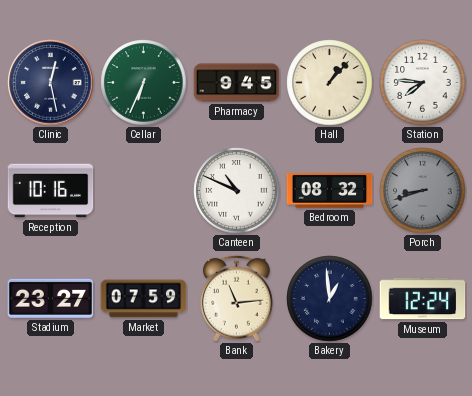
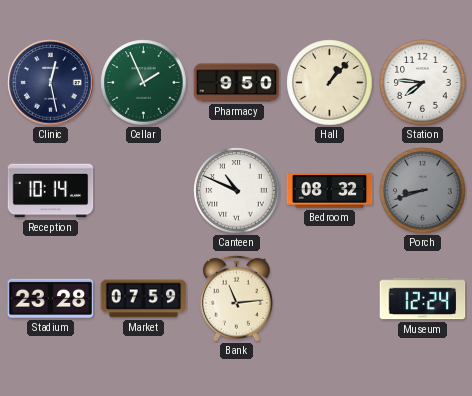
Cellar: 6:34 -> 1:56 (144, 83)
Pharmacy: 9:45 -> 9:50 (237, 83)
Reception: 10:16 -> 10:14 (51, 191)
Stadium: 23:27 -> 23:28 (51, 298)
Bakery: 12:59 -> none (330, 299)
